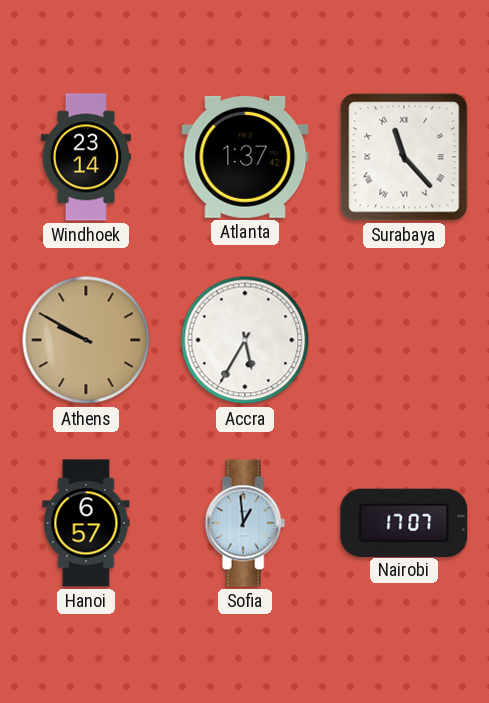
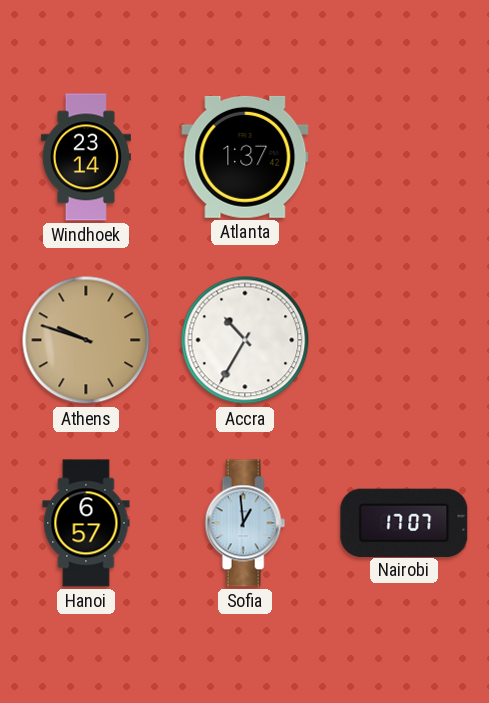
Surabaya: 11:23 -> none (404, 157)
Athens: 9:50 -> 9:48 (86, 340)
Accra: 5:35 -> 10:35 (245, 340)
